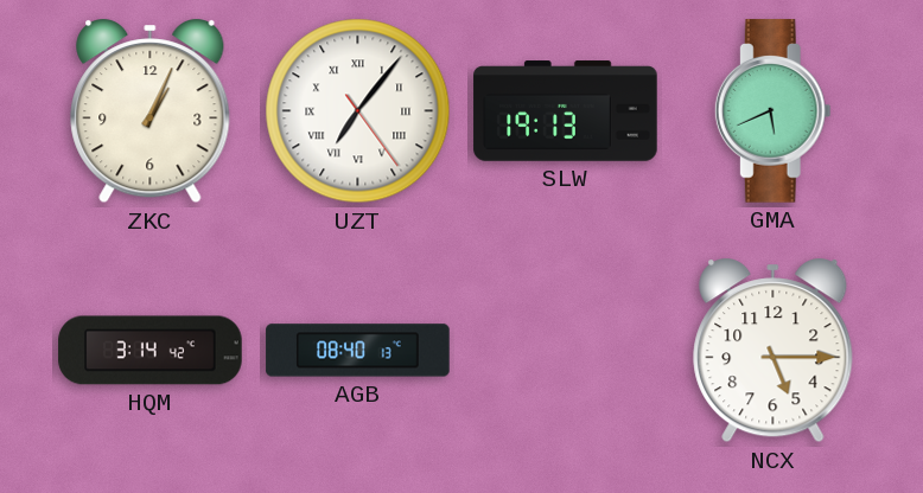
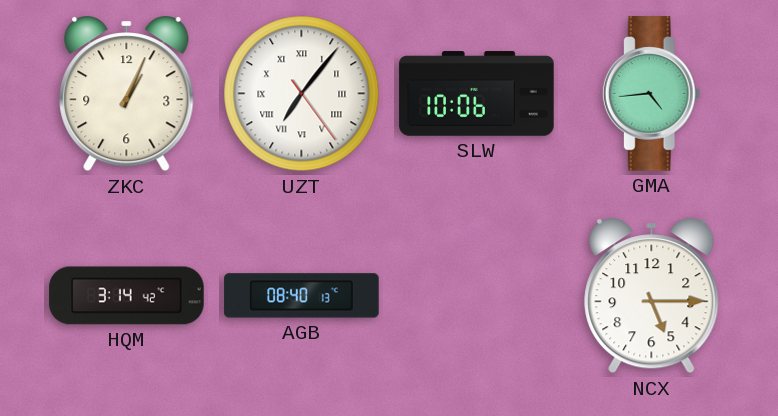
SLW: 19:13 -> 10:06 (477, 94)
GMA: 5:41 -> 4:44 (651, 94)
